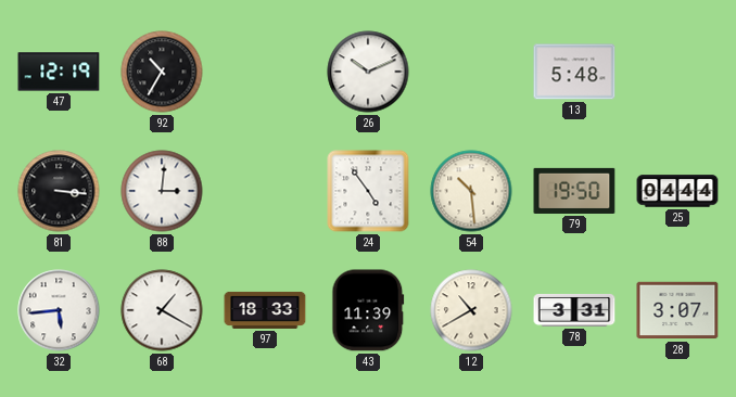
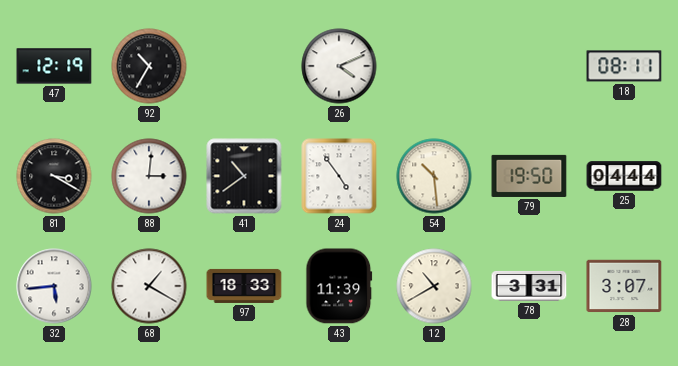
26: 10:11 -> 4:11 (339, 66)
13: 5:48 -> none (574, 72)
18: none -> 08:11 (624, 66)
81: 3:16 -> 3:20 (54, 176)
41: none -> 10:39 (244, 176)
